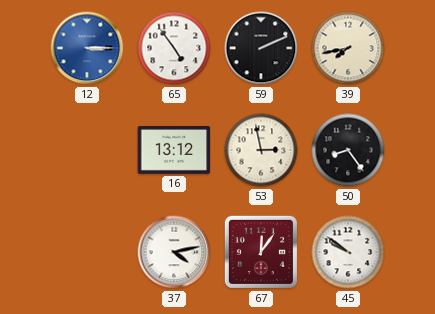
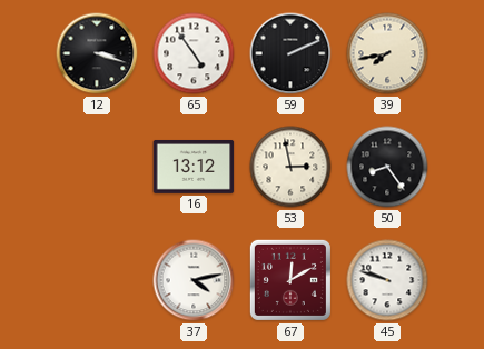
12: 3:15 -> 3:18 (97, 53)
12 dial: blue -> black (97, 53)
67: 12:06 -> 12:10 (290, 280)
45: 9:51 -> 9:48 (387, 280)
